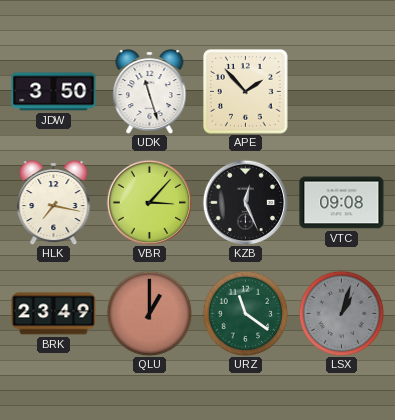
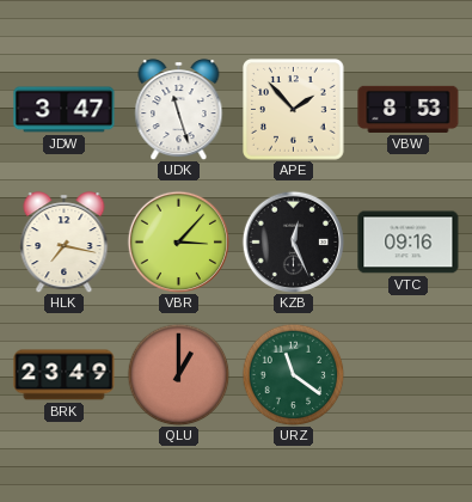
JDW: 3:50 -> 3:47 (65, 110)
VBW: none -> 8:53 (409, 109)
VTC: 09:08 -> 09:16 (409, 243)
LSX: 1:03 -> none (341, 313)
